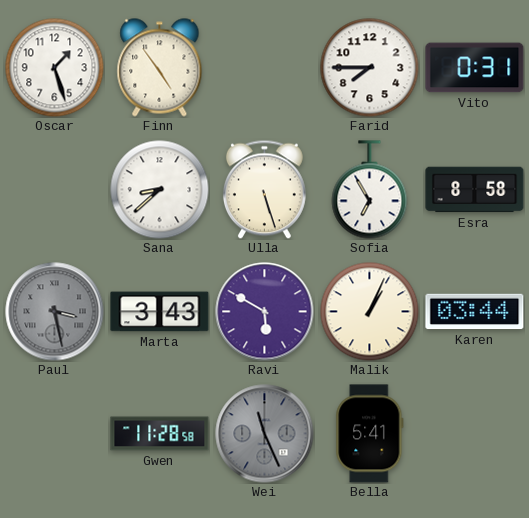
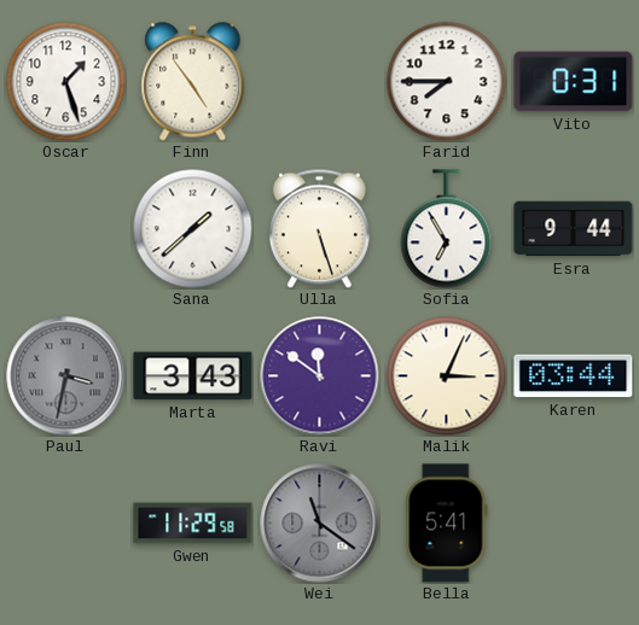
Sana: 8:38 -> 1:38 (193, 229)
Esra: 8:58 -> 9:44 (574, 229)
Paul: 3:28 -> 3:32 (66, 376)
Ravi: 5:50 -> 11:51 (320, 376)
Malik: 1:04 -> 3:04 (447, 376)
Gwen: 11:28 -> 11:29 (193, 524)
Wei: 11:26 -> 11:21 (320, 524)
